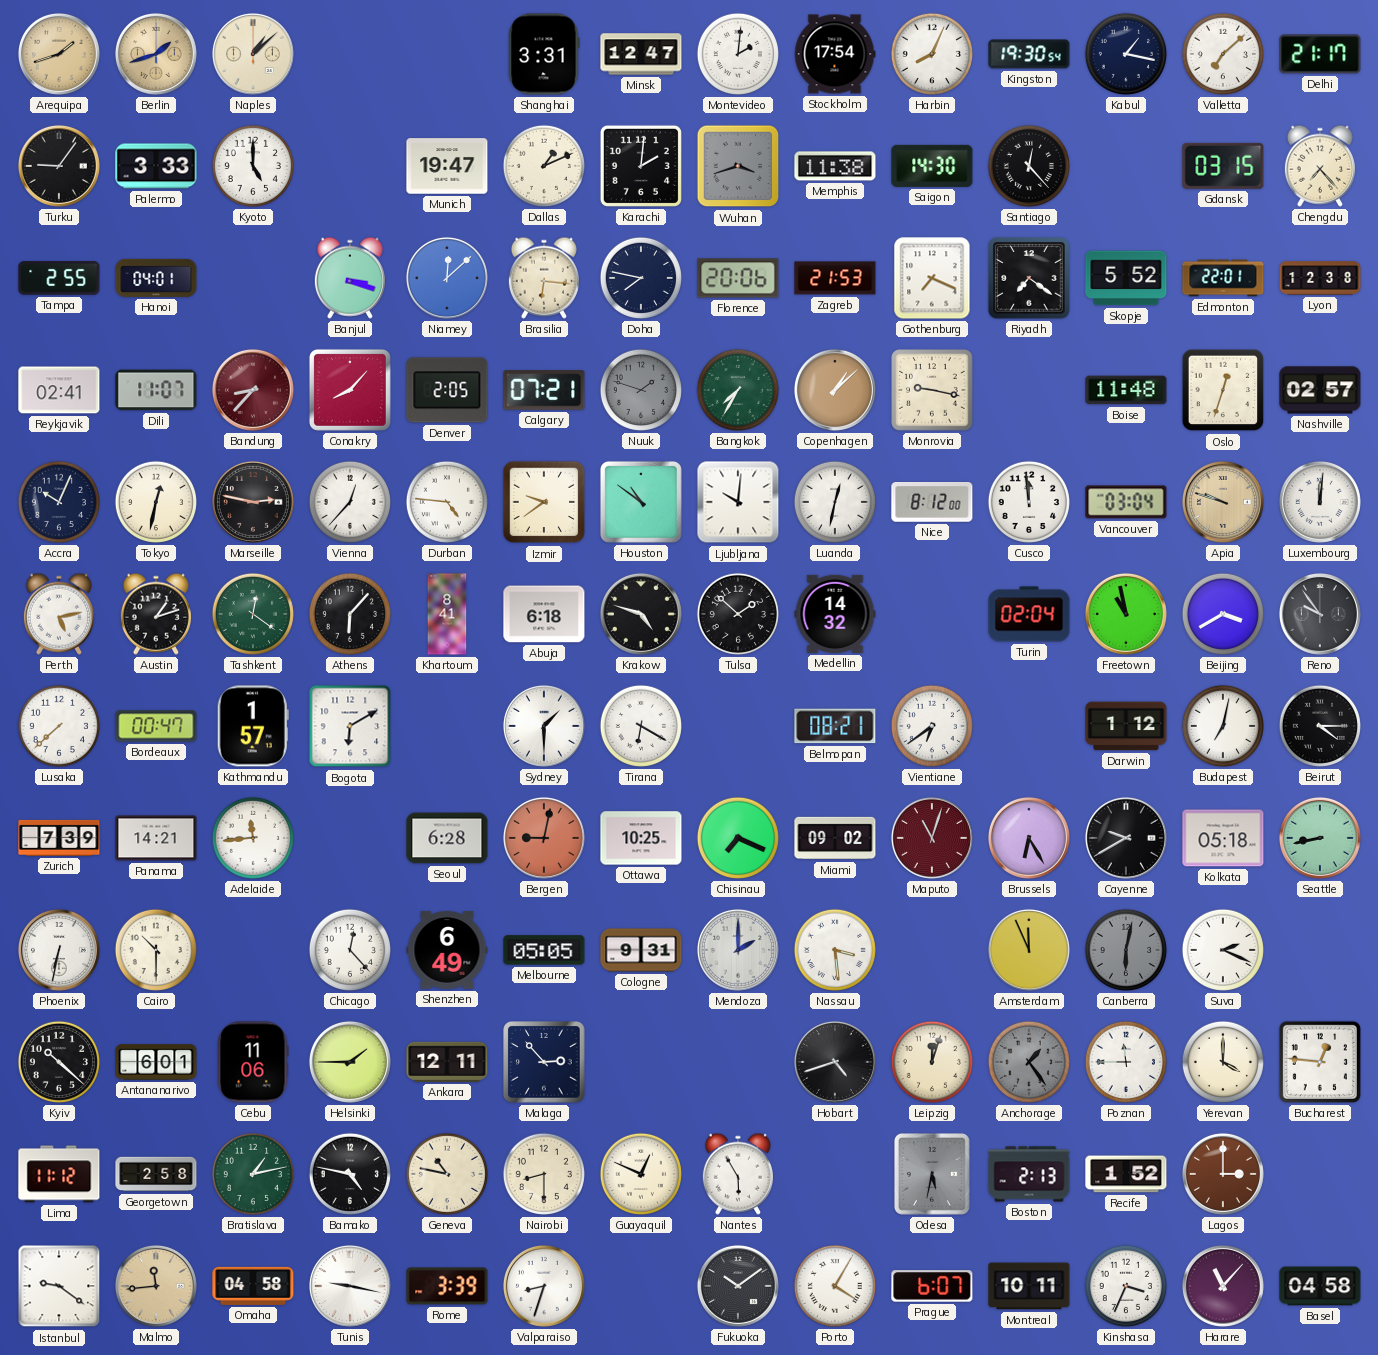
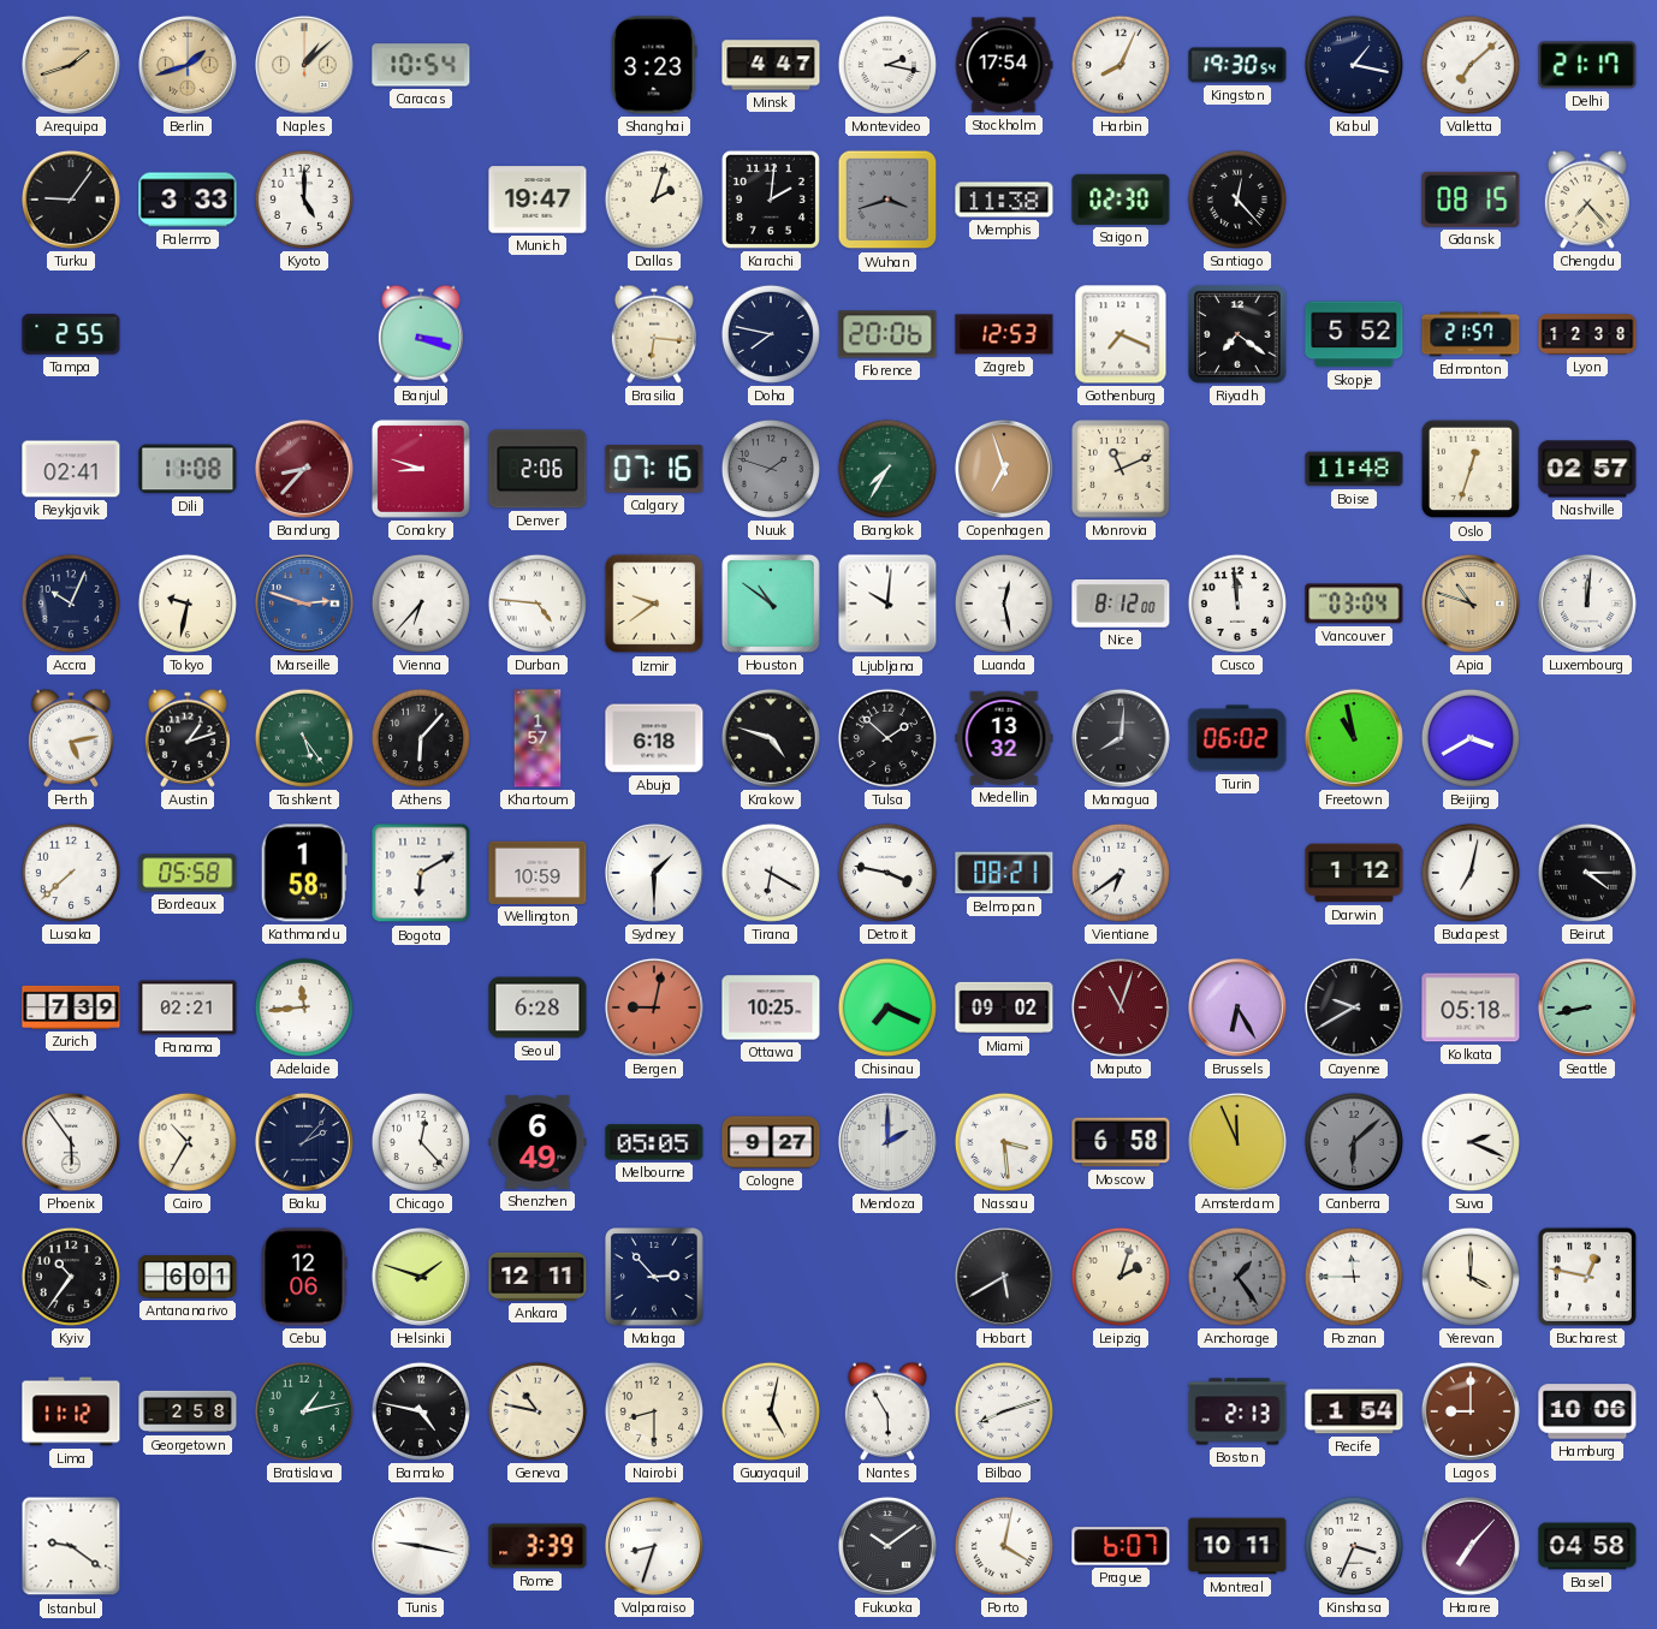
Caracas: none -> 10:54 (421, 65)
Shanghai: 3:31 -> 3:23 (654, 65)
Minsk: 12:47 -> 4:47 (771, 65)
Montevideo: 2:01 -> 2:17 (887, 65)
Dallas: 1:11 -> 2:03 (654, 200)
Saigon: 14:30 -> 02:30 (1121, 200)
Gdansk: 03:15 -> 08:15 (1471, 200)
Hanoi: 04:01 -> none (156, 278)
Niamey: 12:08 -> none (447, 278)
Zagreb: 21:53 -> 12:53 (1004, 334)
Edmonton: 22:01 -> 21:57 (1471, 334)
Dili: 11:07 -> 11:08 (188, 469)
Conakry: 8:07 -> 8:48 (421, 469)
Denver: 2:05 -> 2:06 (538, 469)
Calgary: 07:21 -> 07:16 (654, 469)
Copenhagen: 1:08 -> 6:57 (1004, 469)
Monrovia: 9:17 -> 11:11 (1121, 469)
Tokyo: 12:32 -> 9:32 (188, 604)
Marseille: 2:47 -> 2:48 (304, 604)
Marseille dial: black -> blue (304, 604)
Vienna: 12:37 -> 6:37 (421, 604)
Luanda: 12:32 -> 12:28 (1004, 604)
Apia: 9:48 -> 10:48 (1471, 604)
Tashkent: 12:21 -> 5:24 (304, 738)
Khartoum: 8:41 -> 1:57 (538, 738)
Medellin: 14:32 -> 13:32 (1004, 738)
Managua: none -> 8:01 (1121, 738)
Turin: 02:04 -> 06:02 (1237, 738)
Reno: 9:54 -> none (1320, 614)
Bordeaux: 00:47 -> 05:58 (188, 873)
Kathmandu: 1:57 -> 1:58 (304, 873)
Wellington: none -> 10:59 (538, 873)
Detroit: none -> 3:47 (887, 873)
Panama: 14:21 -> 02:21 (188, 1007)
Phoenix: 6:32 -> 5:54 (71, 1142)
Cairo: 10:30 -> 10:35 (188, 1142)
Baku: none -> 2:07 (304, 1142)
Cologne: 9:31 -> 9:27 (771, 1142)
Moscow: none -> 6:58 (1121, 1142)
Canberra: 6:02 -> 6:08 (1354, 1142)
Kyiv: 10:22 -> 10:36 (71, 1277)
Cebu: 11:06 -> 12:06 (304, 1277)
Helsinki: 1:45 -> 1:48 (421, 1277)
Hobart: 4:42 -> 5:40 (1004, 1277)
Leipzig: 12:03 -> 2:03 (1121, 1277)
Bucharest: 12:46 -> 12:47 (1587, 1277)
Guayaquil: 12:49 -> 5:02 (771, 1411)
Bilbao: none -> 8:12 (1004, 1411)
Odesa: 5:32 -> none (933, 1175)
Recife: 1:52 -> 1:54 (1354, 1411)
Lagos: 3:00 -> 9:00 (1471, 1411)
Hamburg: none -> 10:06 (1587, 1411)
Malmo: 11:44 -> none (156, 1286)
Omaha: 04:58 -> none (253, 1286)
Porto: 4:05 -> 4:02 (1004, 1546)
Harare: 11:07 -> 7:07 (1471, 1546)
